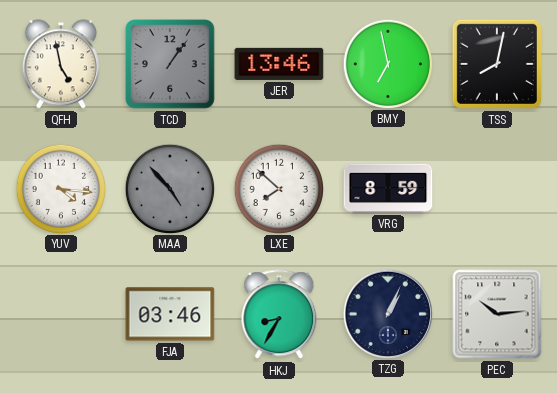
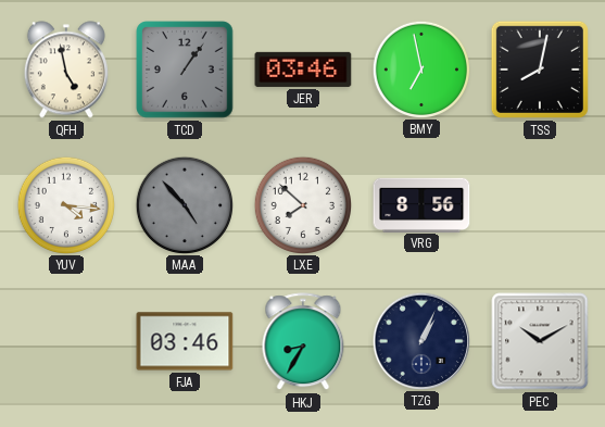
JER: 13:46 -> 03:46 (303, 70)
VRG: 8:59 -> 8:56 (421, 204)
PEC: 10:14 -> 10:10 (540, 341)
